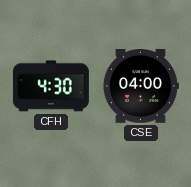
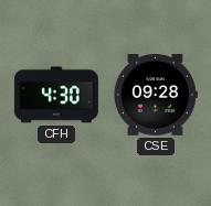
CSE: 04:00 -> 09:28 (156, 96)
